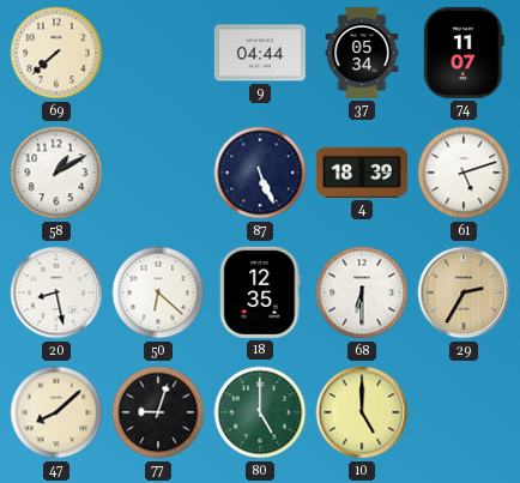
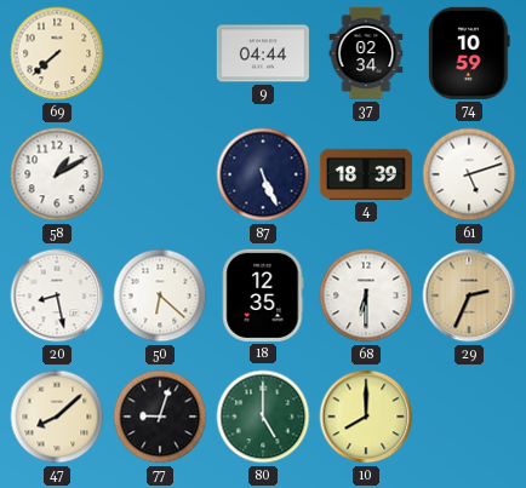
37: 05:34 -> 02:34 (366, 53)
74: 11:07 -> 10:59 (469, 53)
29: 2:35 -> 2:34 (469, 295)
10: 5:00 -> 8:00 (366, 417)
